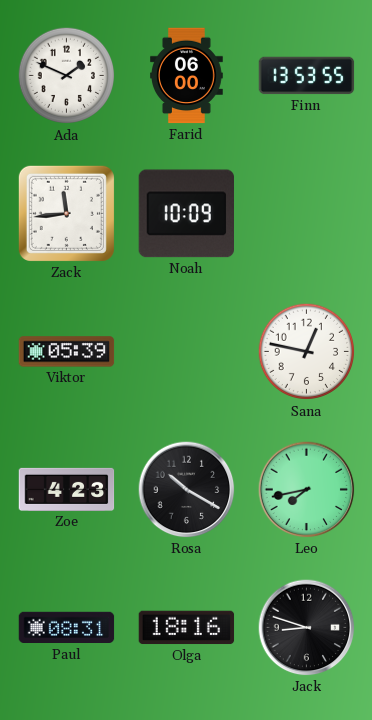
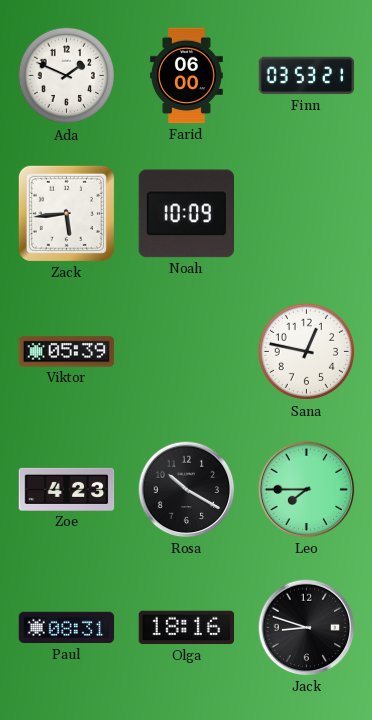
Finn: 13:53 -> 03:53 (307, 76)
Zack: 11:44 -> 5:44 (66, 213)
Leo: 7:43 -> 7:45 (307, 490)
